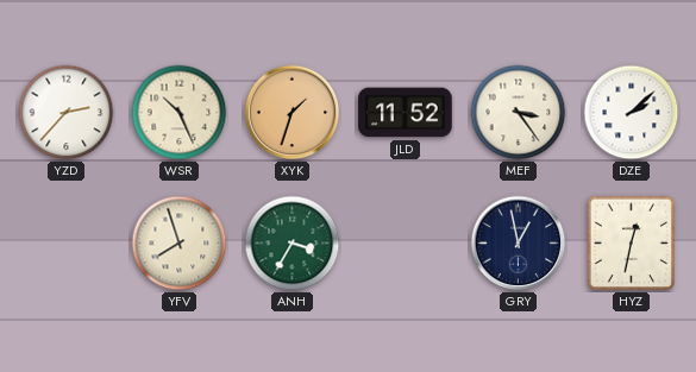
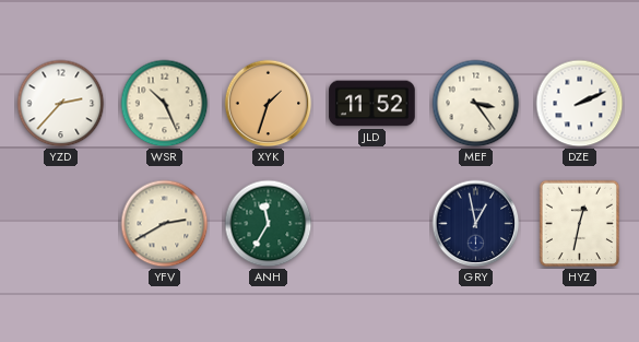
DZE: 2:08 -> 2:11 (580, 104)
YFV: 7:57 -> 2:40 (165, 224)
ANH: 3:35 -> 11:35 (269, 224)
